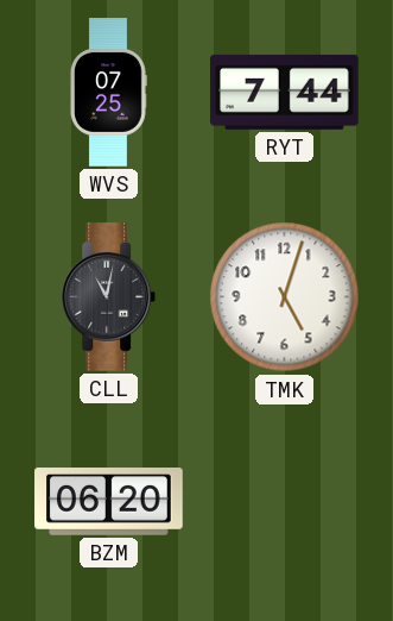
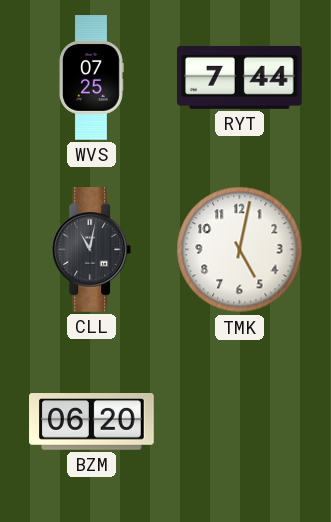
TMK: 5:03 -> 5:02 (240, 250)
